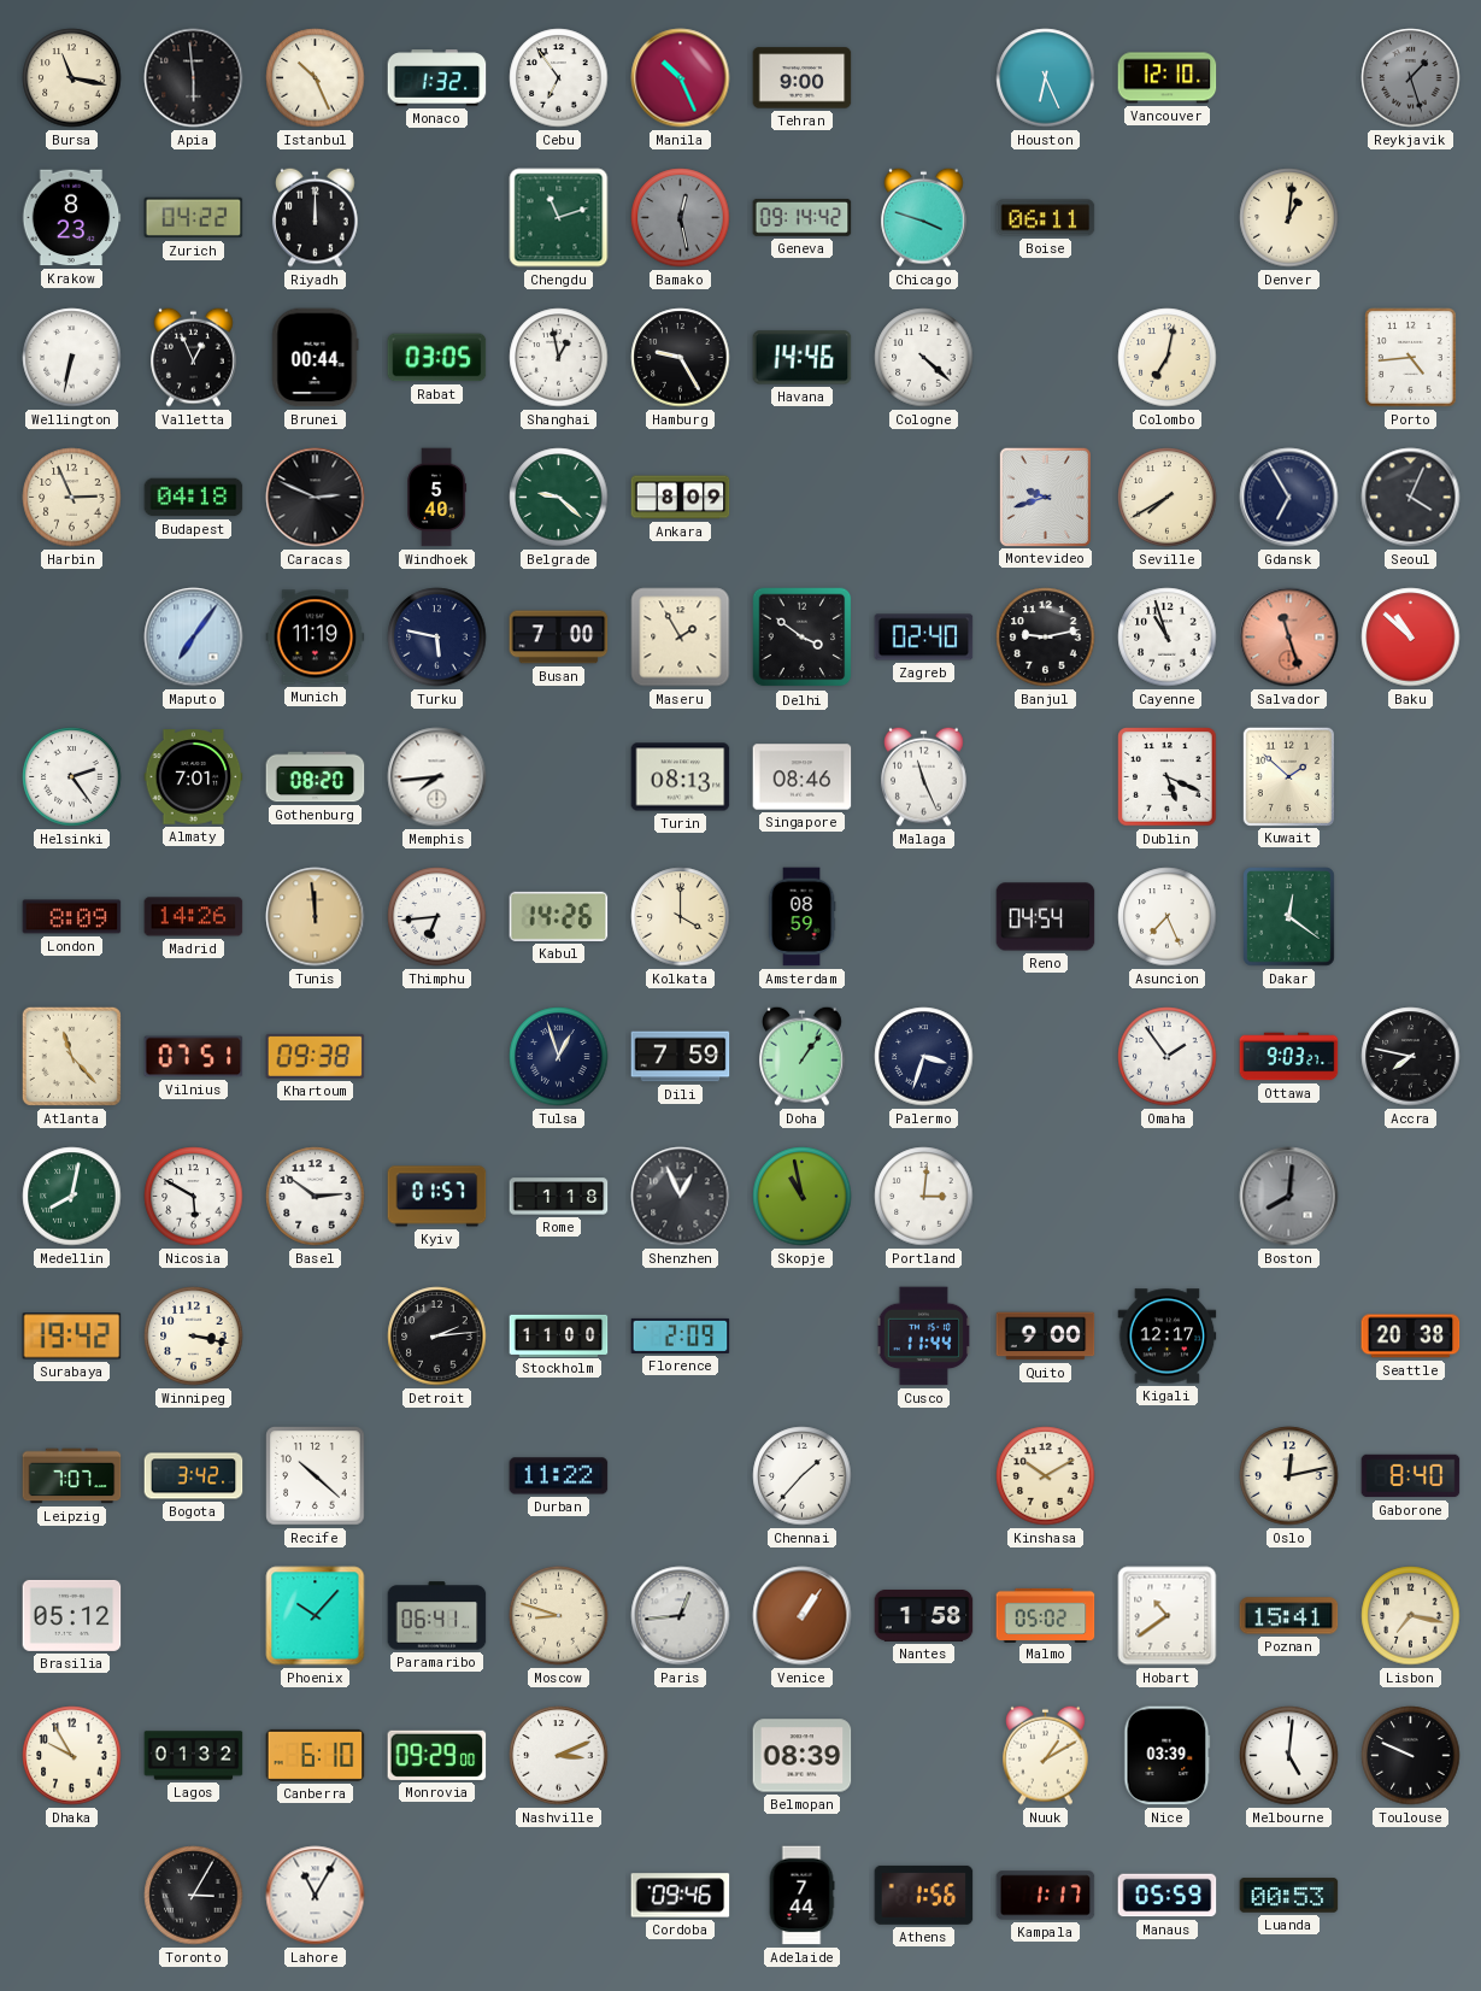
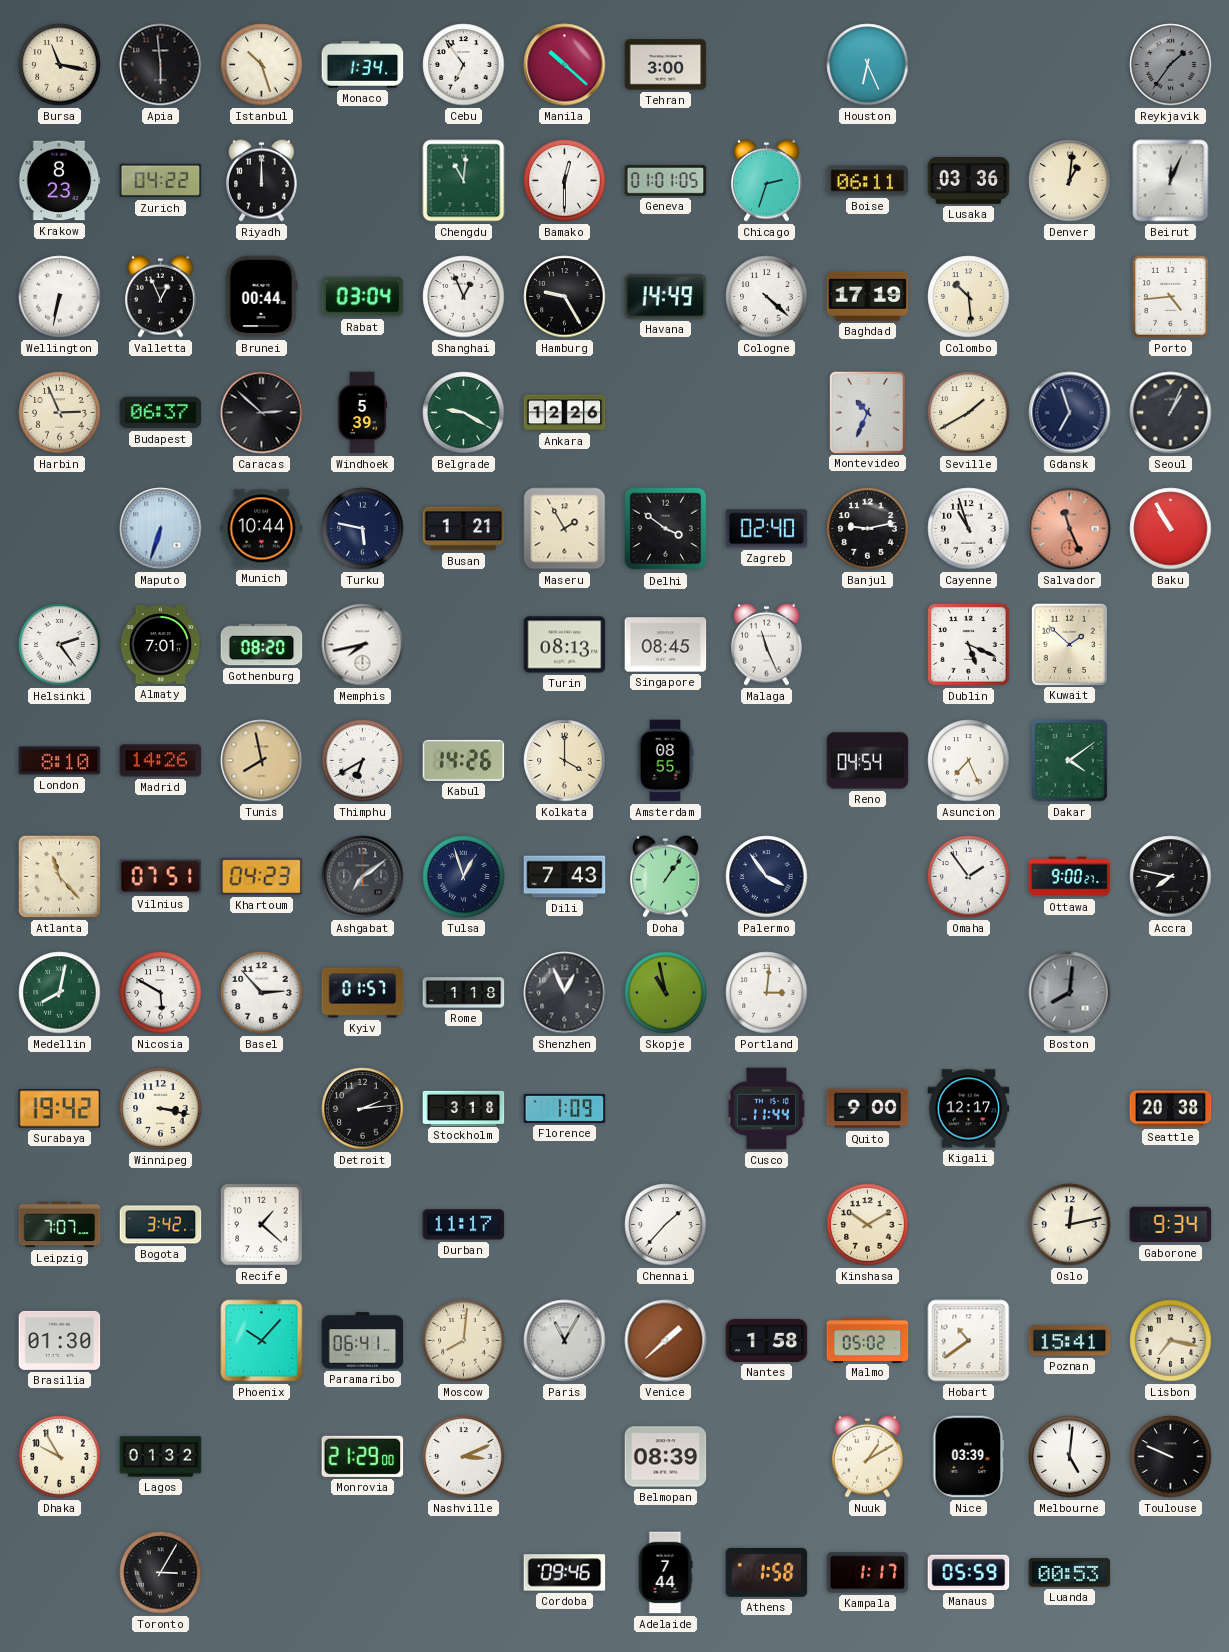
Istanbul: 10:26 -> 10:27 (262, 65)
Monaco: 1:32 -> 1:34 (363, 65)
Manila: 10:26 -> 10:22 (565, 65)
Tehran: 9:00 -> 3:00 (666, 65)
Vancouver: 12:10 -> none (1168, 78)
Reykjavik: 1:27 -> 1:36 (1171, 65)
Chengdu: 11:12 -> 11:01 (464, 181)
Bamako: 12:28 -> 12:30 (565, 181)
Bamako dial: grey -> white (565, 181)
Geneva: 09:14 -> 01:01 (666, 180)
Chicago: 3:48 -> 2:33 (767, 180)
Lusaka: none -> 03:36 (969, 180)
Beirut: none -> 12:04 (1171, 181)
Rabat: 03:05 -> 03:04 (363, 297)
Shanghai: 12:58 -> 12:56 (464, 297)
Havana: 14:46 -> 14:49 (666, 297)
Baghdad: none -> 17:19 (868, 296)
Colombo: 7:02 -> 10:29 (969, 297)
Budapest: 04:18 -> 06:37 (161, 413)
Caracas: 2:49 -> 2:52 (262, 413)
Windhoek: 5:40 -> 5:39 (363, 413)
Belgrade: 9:22 -> 9:20 (464, 413)
Ankara: 8:09 -> 12:26 (565, 413)
Montevideo: 9:42 -> 10:34 (867, 412)
Seville: 7:40 -> 1:40 (969, 413)
Gdansk: 6:55 -> 6:57 (1070, 413)
Seoul: 4:04 -> 1:04 (1171, 413)
Maputo: 7:06 -> 6:33 (161, 529)
Munich: 11:19 -> 10:44 (262, 529)
Busan: 7:00 -> 1:21 (464, 529)
Salvador: 11:27 -> 11:26 (1070, 529)
Baku: 10:52 -> 10:55 (1171, 529)
Memphis: 7:44 -> 7:43 (363, 645)
Singapore: 08:46 -> 08:45 (666, 645)
London: 8:09 -> 8:10 (60, 761)
Tunis: 11:59 -> 7:58 (262, 761)
Thimphu: 6:44 -> 6:40 (363, 761)
Amsterdam: 08:59 -> 08:55 (665, 761)
Dakar: 12:21 -> 4:09 (1070, 761)
Khartoum: 09:38 -> 04:23 (262, 876)
Ashgabat: none -> 7:09 (363, 877)
Dili: 7:59 -> 7:43 (565, 877)
Palermo: 3:33 -> 3:54 (767, 877)
Ottawa: 9:03 -> 9:00 (1070, 877)
Basel: 2:51 -> 2:53 (262, 993)
Stockholm: 11:00 -> 3:18 (464, 1108)
Florence: 2:09 -> 1:09 (565, 1108)
Recife: 10:22 -> 1:22 (262, 1225)
Durban: 11:22 -> 11:17 (464, 1225)
Gaborone: 8:40 -> 9:34 (1171, 1225)
Brasilia: 05:12 -> 01:30 (60, 1340)
Moscow: 8:48 -> 8:01 (464, 1341)
Paris: 12:44 -> 11:05 (565, 1341)
Venice: 1:06 -> 1:38 (666, 1341)
Canberra: 6:10 -> none (316, 1755)
Monrovia: 09:29 -> 21:29 (363, 1456)
Lahore: 11:05 -> none (316, 1896)
Athens: 1:56 -> 1:58 (767, 1572)
